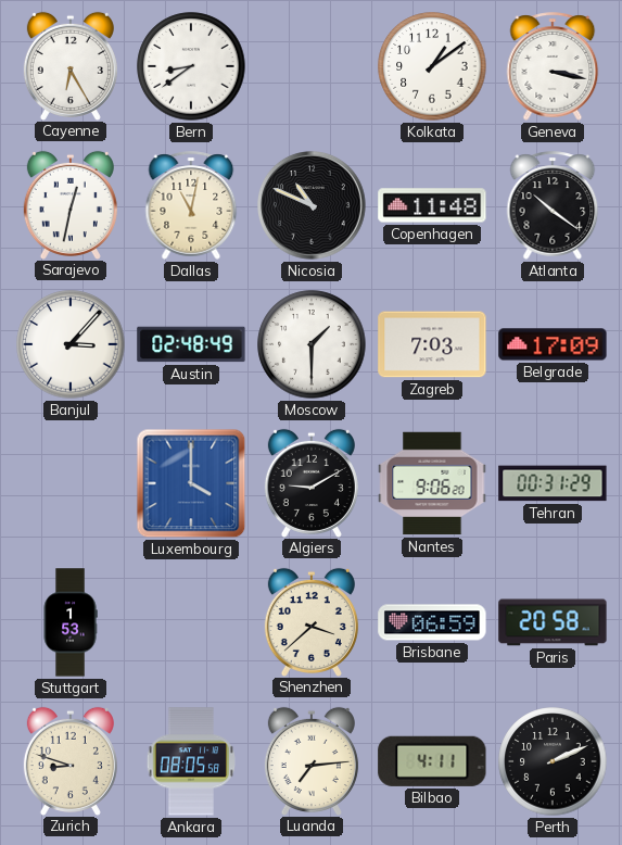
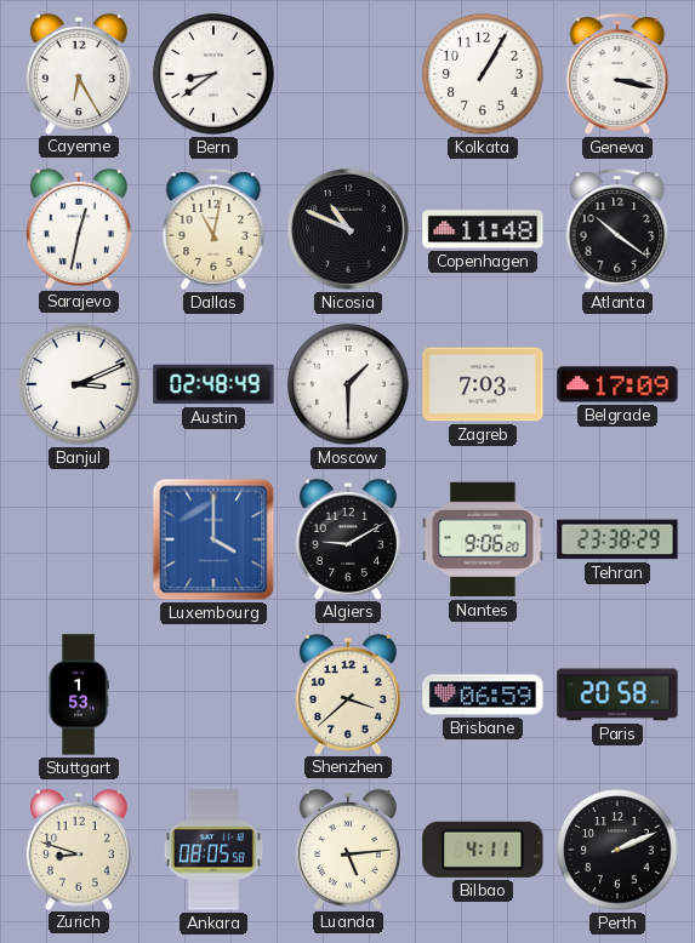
Kolkata: 1:09 -> 1:05 (483, 74)
Banjul: 3:07 -> 3:11 (79, 384)
Tehran: 00:31 -> 23:38 (617, 539)
Luanda: 7:14 -> 5:14 (348, 848)
